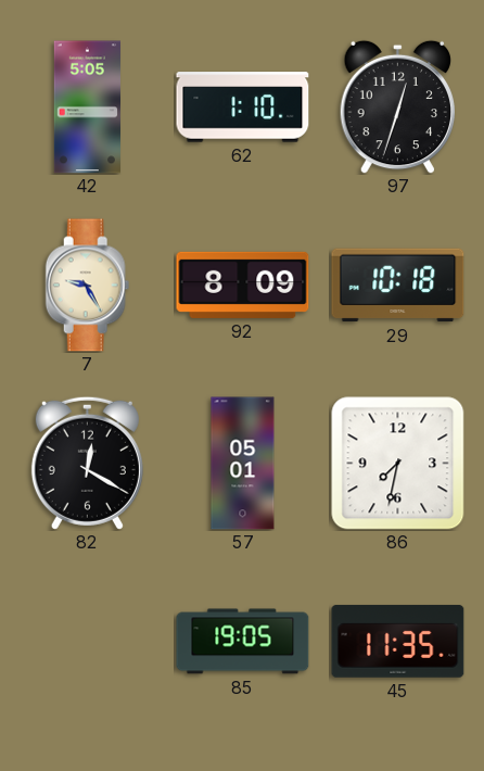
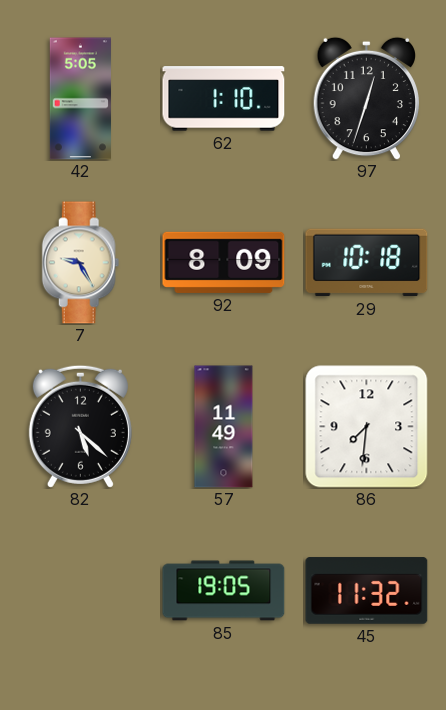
82: 12:20 -> 5:22 (80, 426)
57: 05:01 -> 11:49 (224, 427)
86: 7:32 -> 7:31 (367, 427)
45: 11:35 -> 11:32 (367, 591)
